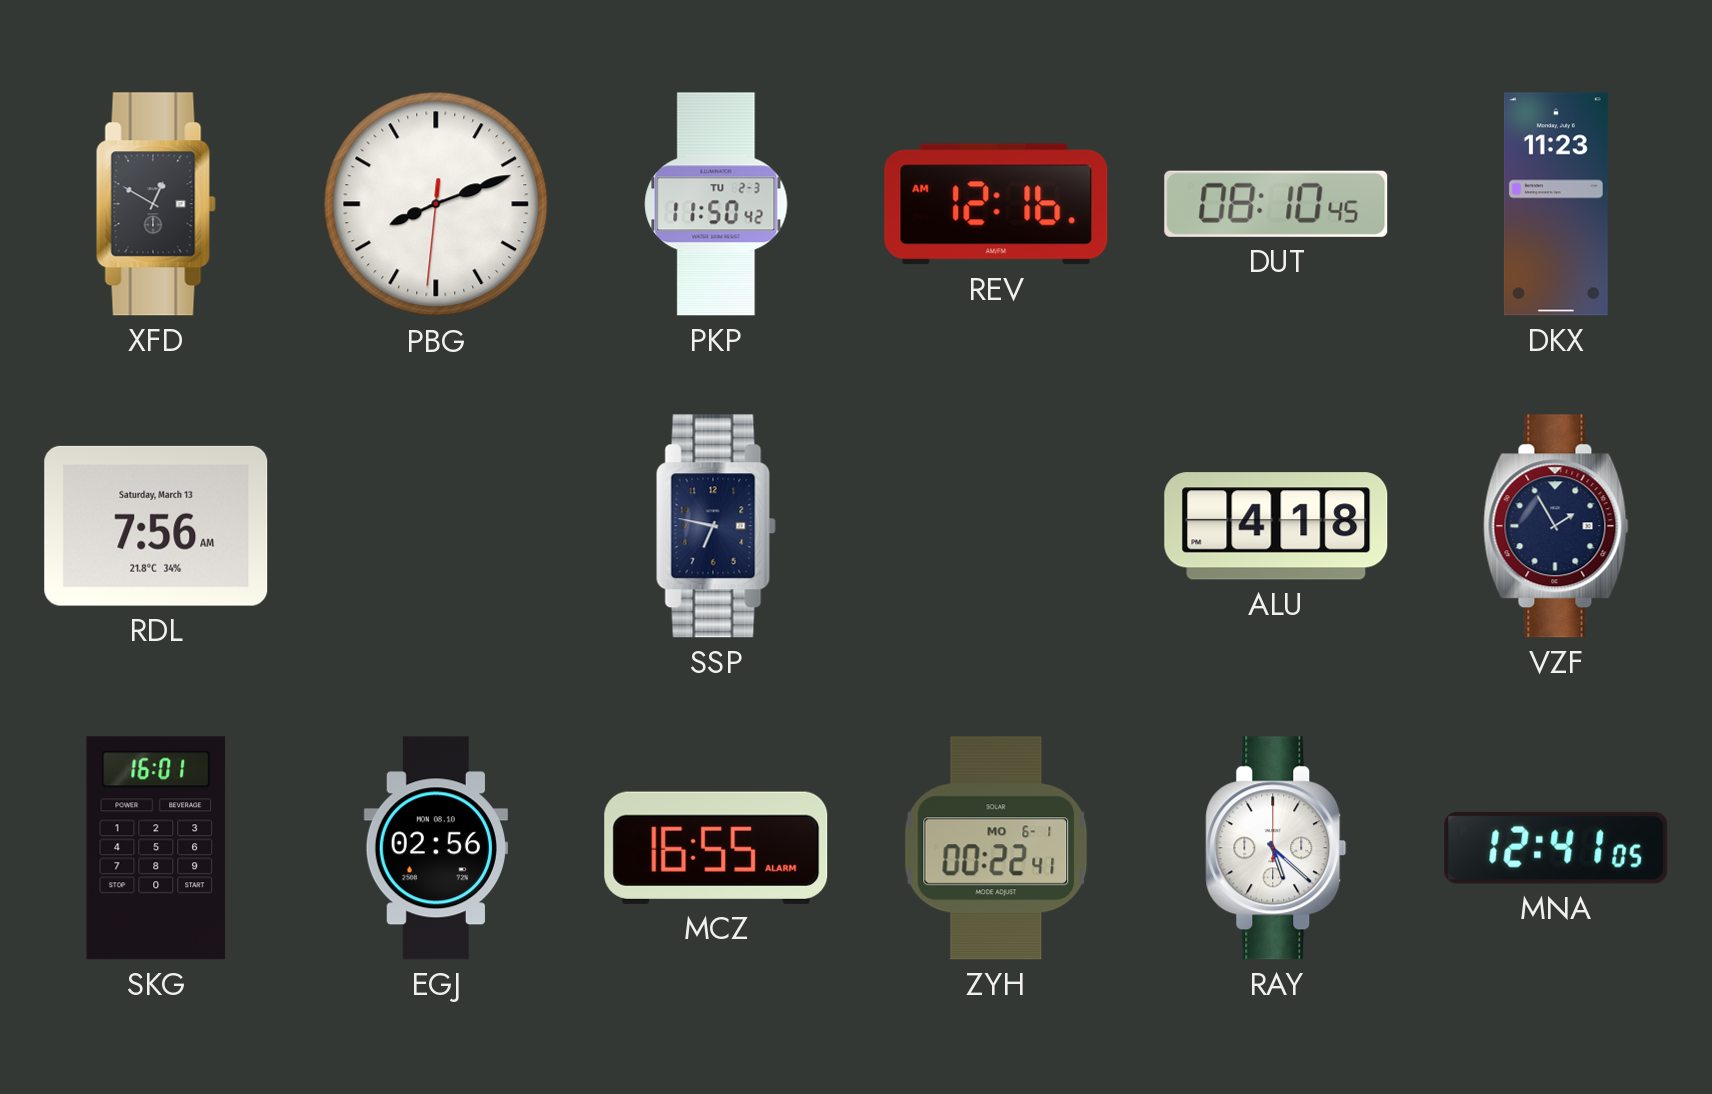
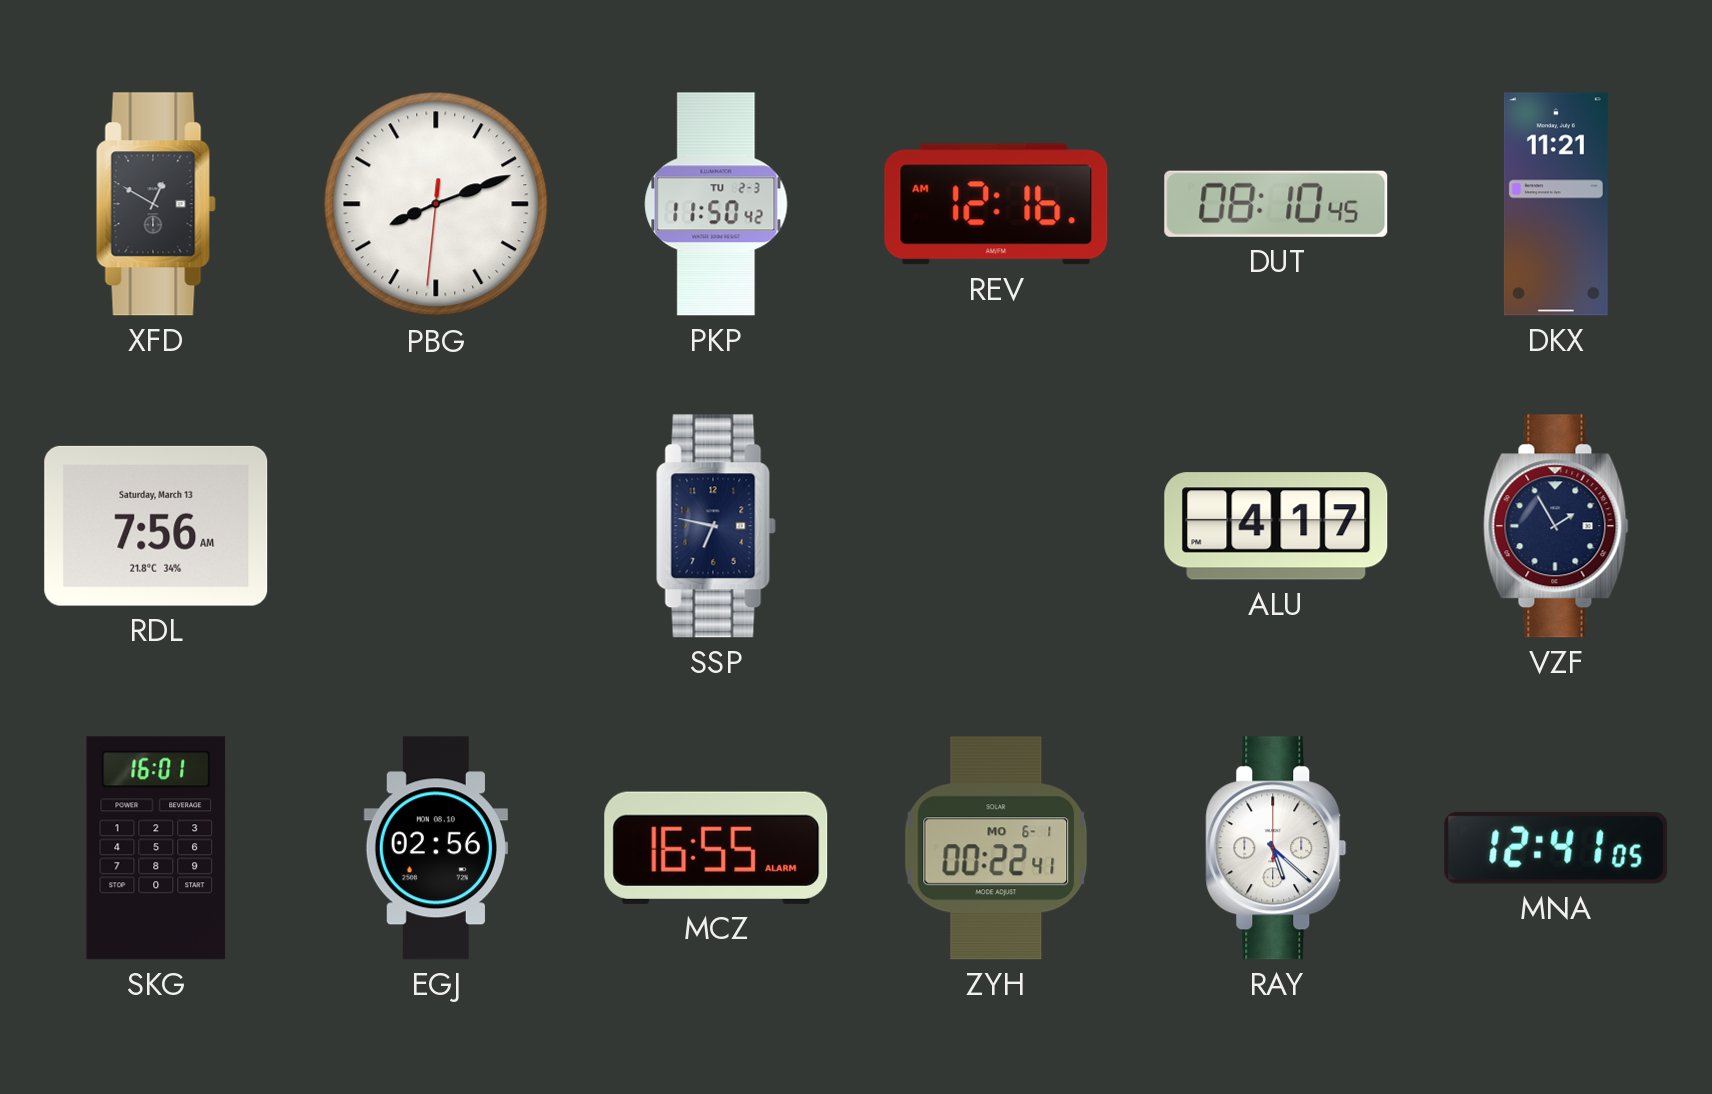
DKX: 11:23 -> 11:21 (1556, 204)
ALU: 4:18 -> 4:17 (1276, 526)
